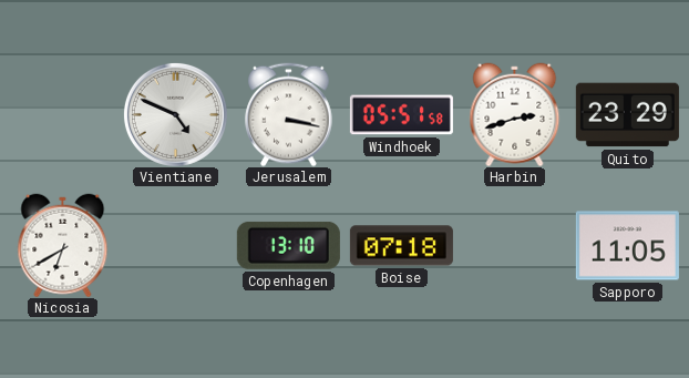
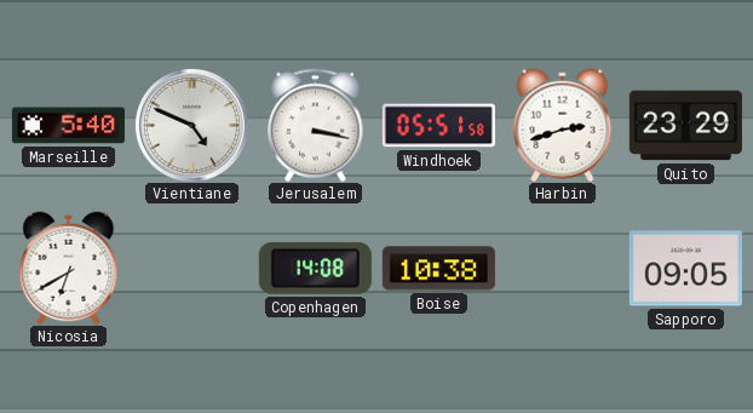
Marseille: none -> 5:40 (68, 126)
Copenhagen: 13:10 -> 14:08 (315, 268)
Boise: 07:18 -> 10:38 (438, 269)
Sapporo: 11:05 -> 09:05 (685, 269)
